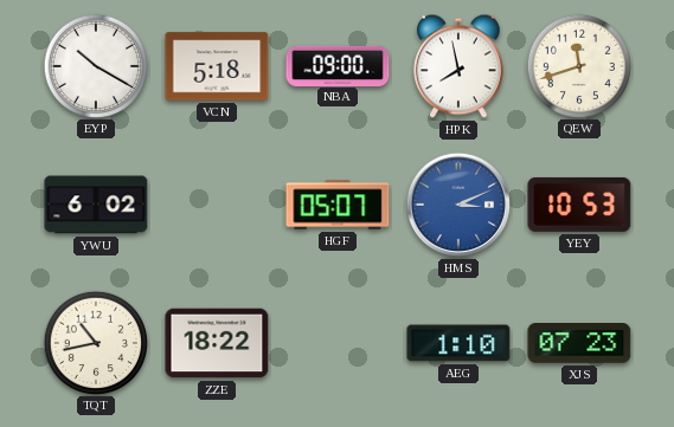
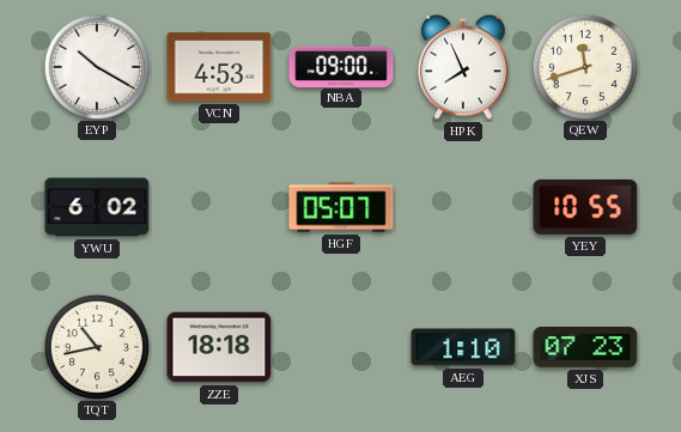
VCN: 5:18 -> 4:53 (219, 67)
HPK: 7:58 -> 7:56 (464, 67)
HMS: 3:11 -> none (458, 205)
YEY: 10:53 -> 10:55 (585, 207)
ZZE: 18:22 -> 18:18 (219, 347)
